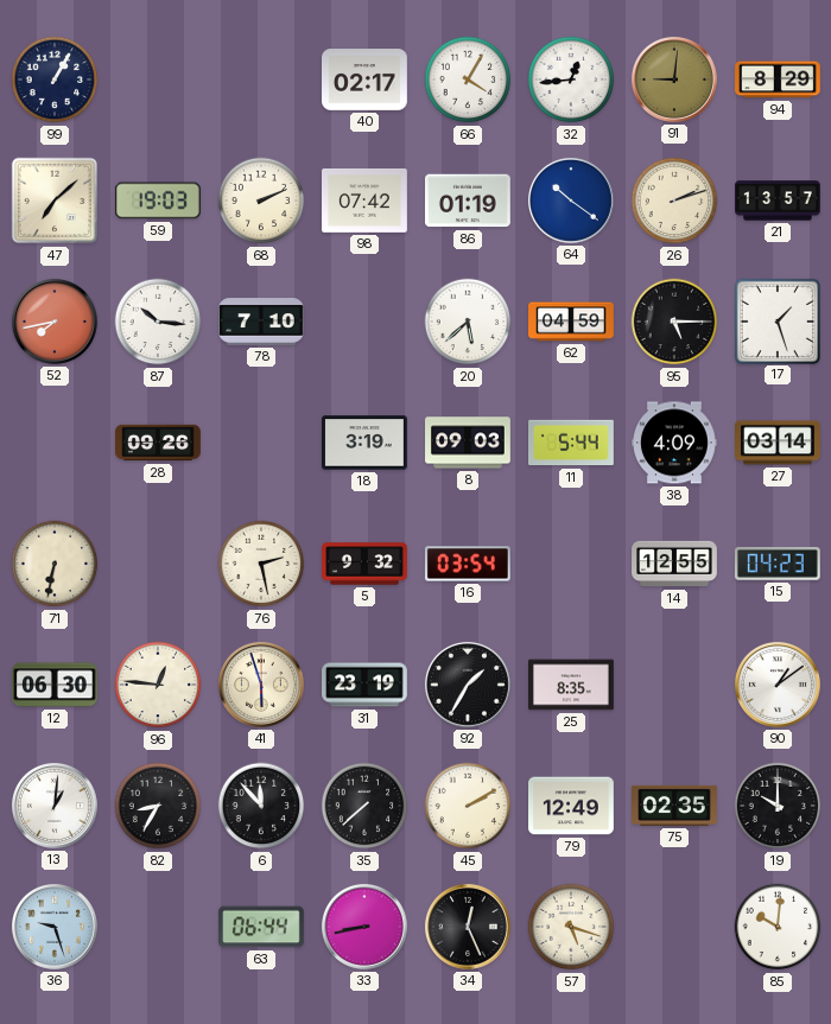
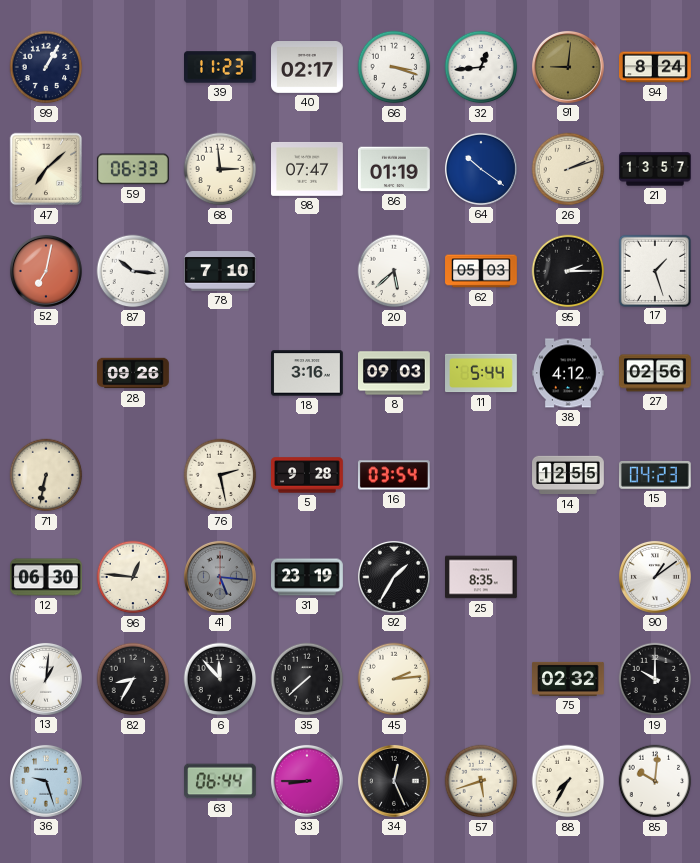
39: none -> 11:23 (221, 67)
66: 4:05 -> 3:18 (394, 67)
94: 8:29 -> 8:24 (656, 67)
59: 19:03 -> 06:33 (133, 169)
68: 2:11 -> 2:59 (220, 169)
98: 07:42 -> 07:47 (308, 169)
52: 7:43 -> 7:02 (46, 271)
62: 04:59 -> 05:03 (481, 271)
95: 5:15 -> 2:15 (568, 271)
18: 3:19 -> 3:16 (308, 373)
38: 4:09 -> 4:12 (569, 373)
27: 03:14 -> 02:56 (656, 373)
5: 9:32 -> 9:28 (308, 475)
41: 5:57 -> 5:16 (220, 577)
41 dial: cream -> grey (220, 577)
45: 2:10 -> 2:14 (394, 679)
79: 12:49 -> none (572, 806)
75: 02:35 -> 02:32 (569, 679)
33: 8:43 -> 8:45 (307, 781)
57: 5:18 -> 5:42 (481, 781)
88: none -> 7:35 (568, 781)
